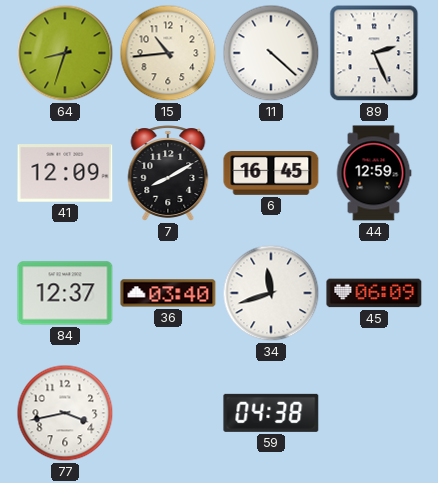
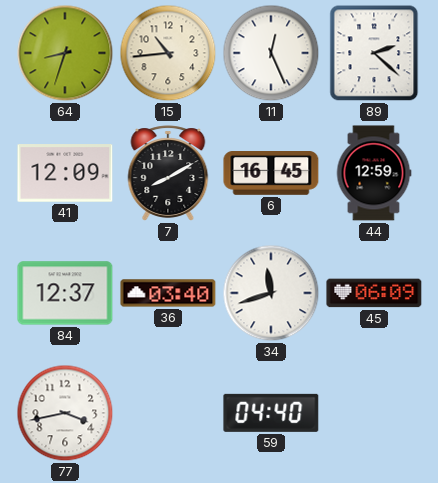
11: 4:22 -> 12:26 (271, 53)
89: 2:26 -> 2:22 (374, 53)
59: 04:38 -> 04:40 (271, 413)
